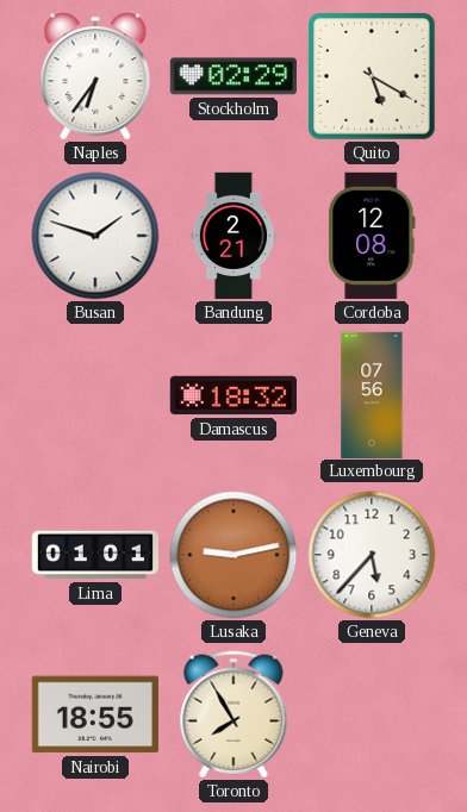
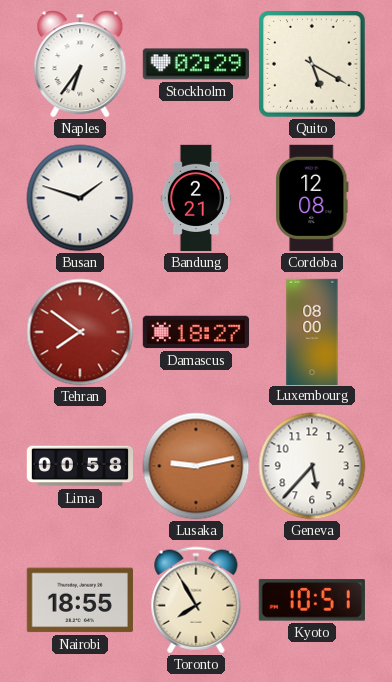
Tehran: none -> 7:51 (80, 332)
Damascus: 18:32 -> 18:27 (195, 332)
Luxembourg: 07:56 -> 08:00 (312, 331)
Lima: 01:01 -> 00:58 (79, 466)
Kyoto: none -> 10:51 (312, 600)
